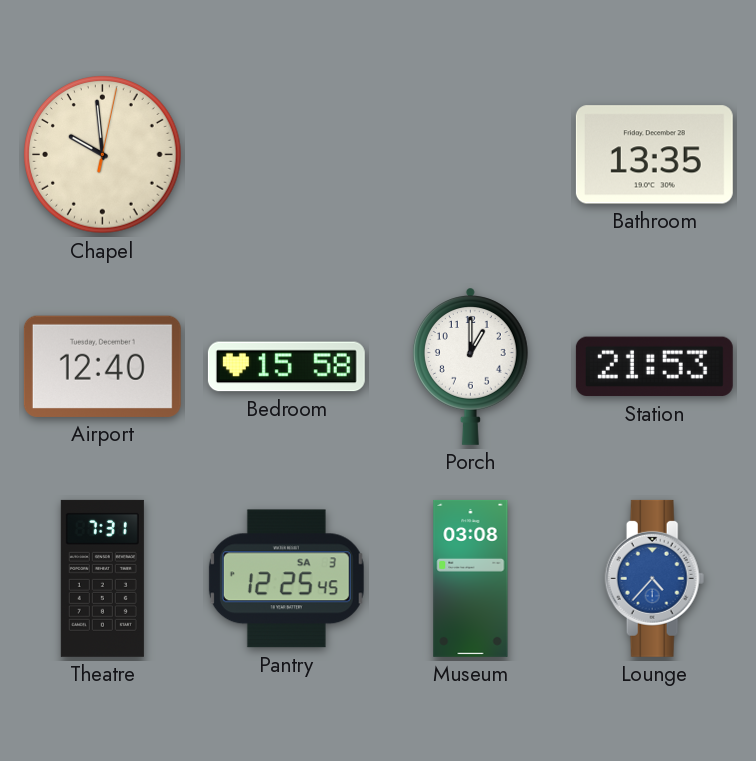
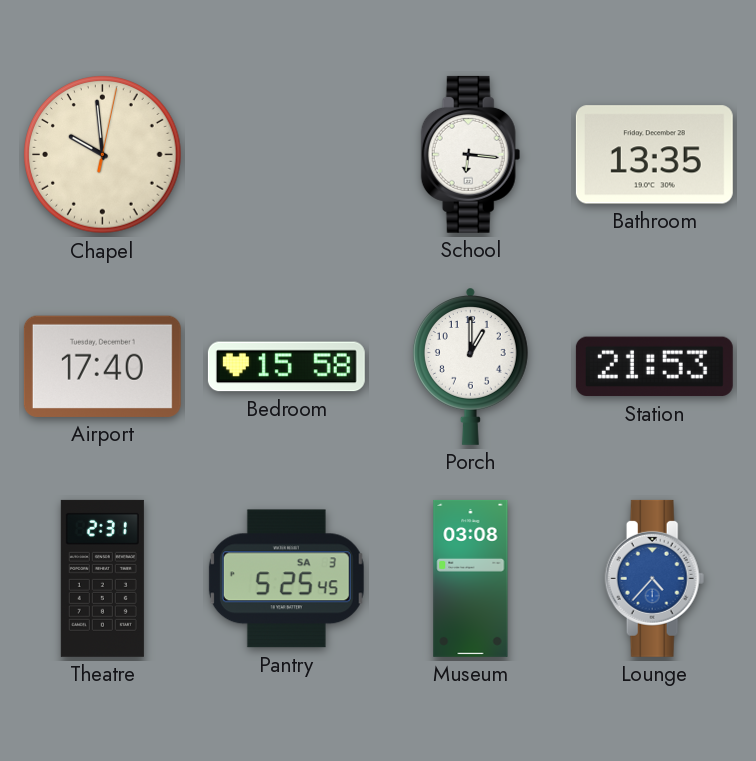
School: none -> 6:16 (471, 154)
Airport: 12:40 -> 17:40 (102, 366)
Theatre: 7:31 -> 2:31 (102, 578)
Pantry: 12:25 -> 5:25 (286, 579)
